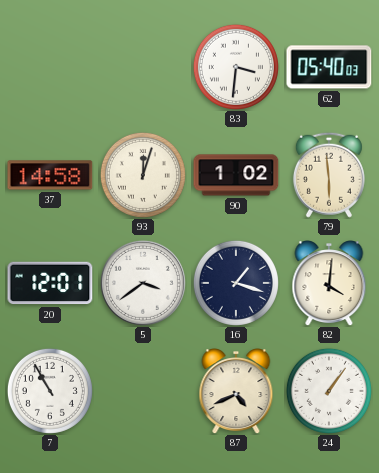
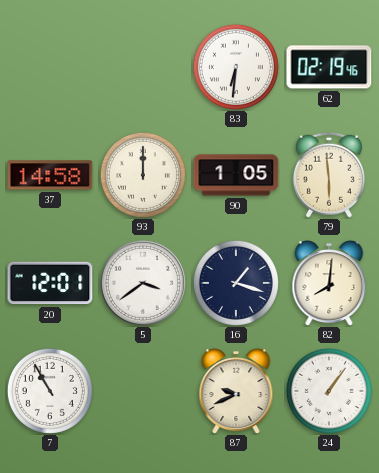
83: 3:31 -> 6:31 (236, 67)
62: 05:40 -> 02:19 (329, 67)
93: 12:03 -> 12:00 (143, 175)
90: 1:02 -> 1:05 (236, 175)
82: 4:01 -> 8:01 (329, 283)
87: 4:41 -> 9:41 (236, 391)
